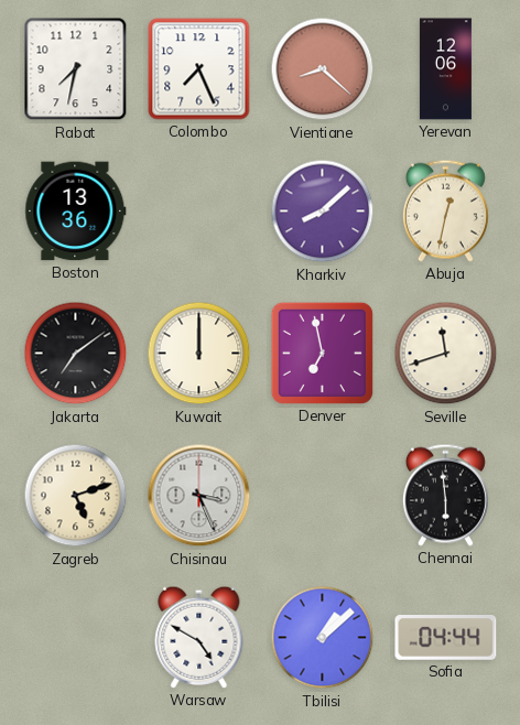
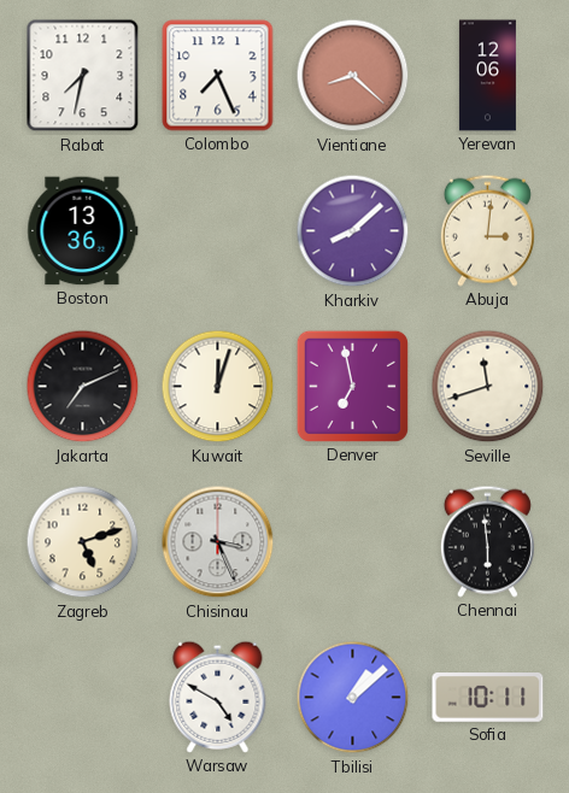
Abuja: 12:32 -> 3:01 (487, 230)
Jakarta: 7:09 -> 7:11 (83, 387)
Kuwait: 12:00 -> 12:03 (218, 387)
Sofia: 04:44 -> 10:11 (488, 698)
